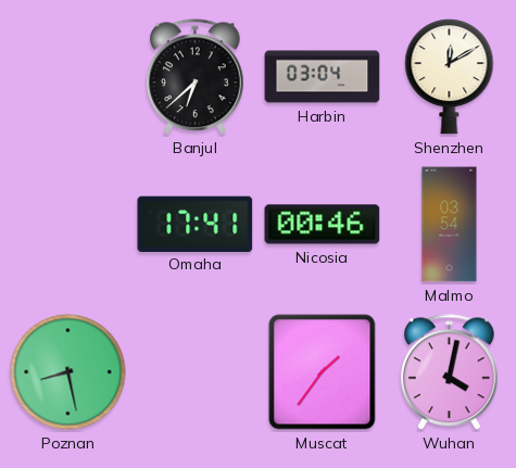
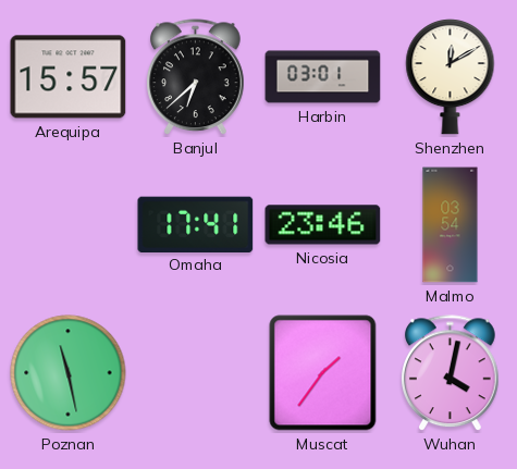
Arequipa: none -> 15:57 (69, 77)
Harbin: 03:04 -> 03:01 (323, 77)
Nicosia: 00:46 -> 23:46 (323, 225)
Poznan: 8:28 -> 11:28 (69, 373)
